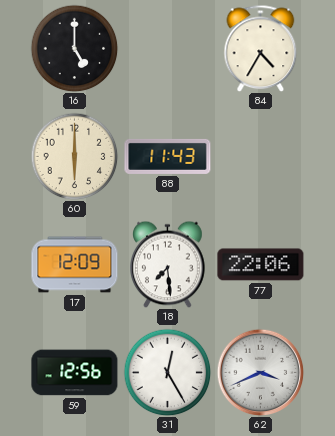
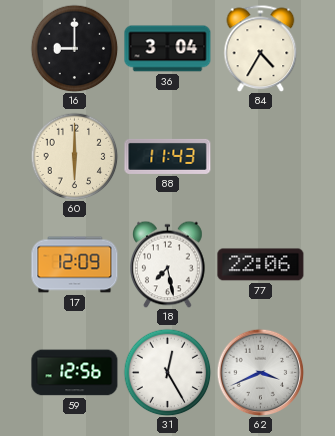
16: 5:00 -> 9:00 (74, 48)
36: none -> 3:04 (168, 49)
18: 7:29 -> 7:28 (168, 264)
